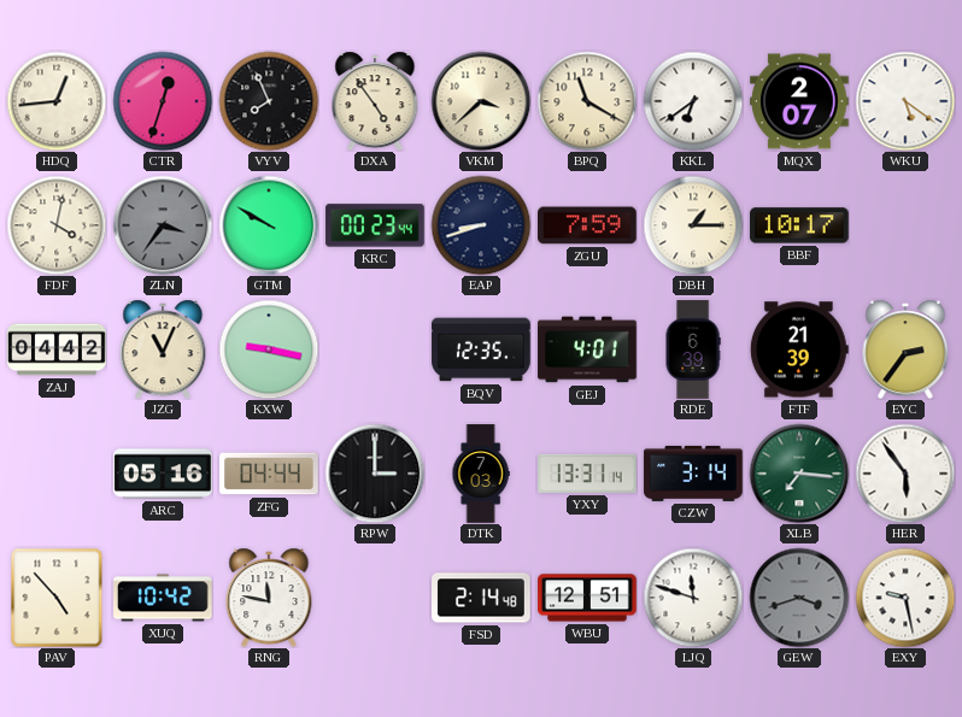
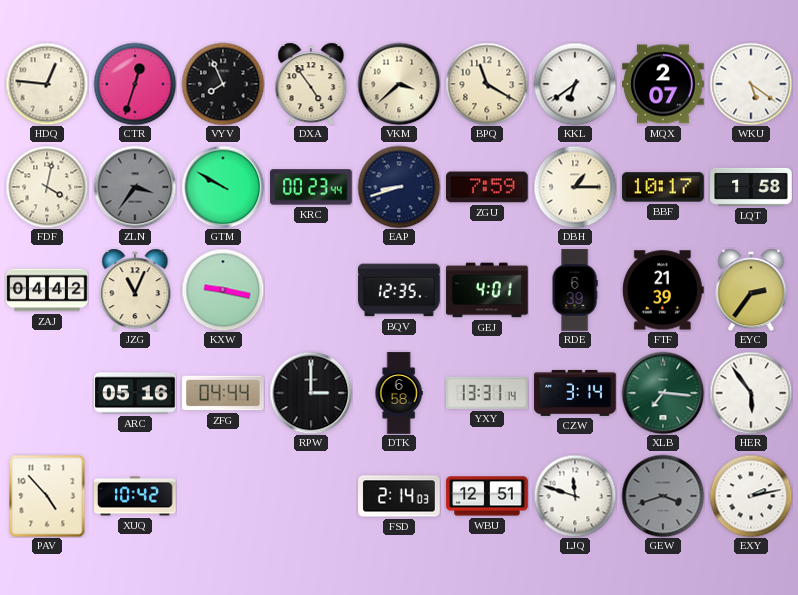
HDQ: 12:44 -> 12:46 (47, 84)
LQT: none -> 1:58 (751, 187)
DTK: 7:03 -> 6:58 (399, 393)
RNG: 11:47 -> none (269, 598)
FSD: 2:14:48 -> 2:14:03 (399, 496)
EXY: 9:28 -> 2:13 (751, 496)
